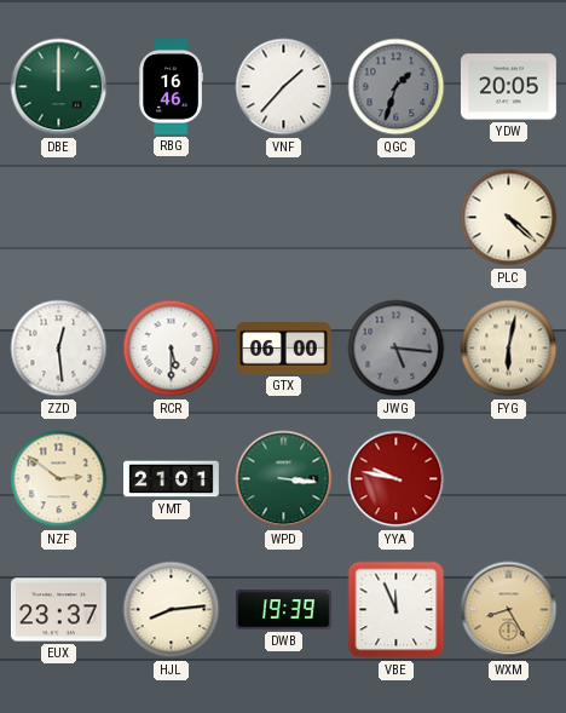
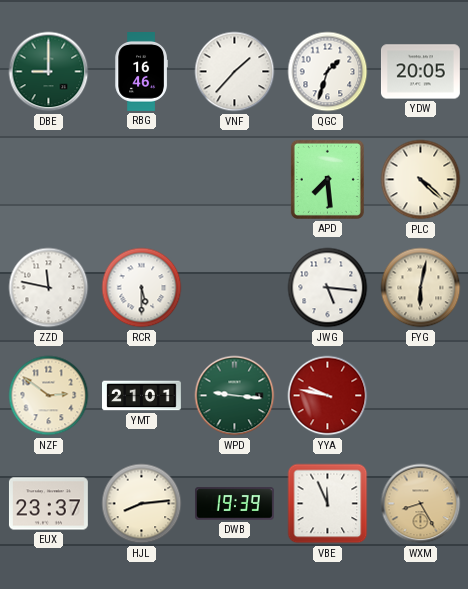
DBE: 12:00 -> 9:00 (49, 72)
QGC dial: grey -> white (328, 72)
APD: none -> 7:29 (327, 179)
ZZD: 12:29 -> 11:47 (49, 288)
GTX: 06:00 -> none (283, 349)
JWG dial: grey -> white (328, 288)
WPD: 3:16 -> 9:16 (235, 396)
